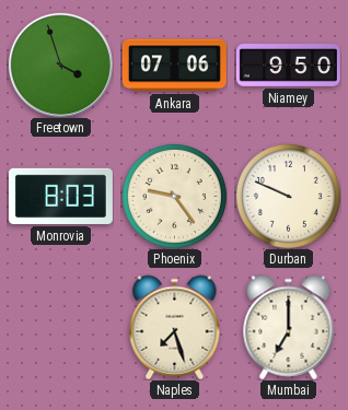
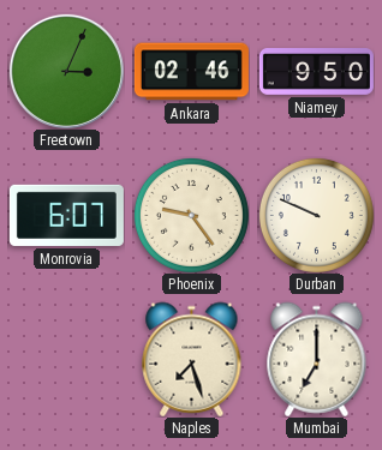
Freetown: 3:57 -> 3:04 (66, 71)
Ankara: 07:06 -> 02:46 (191, 72)
Monrovia: 8:03 -> 6:07 (66, 215)
